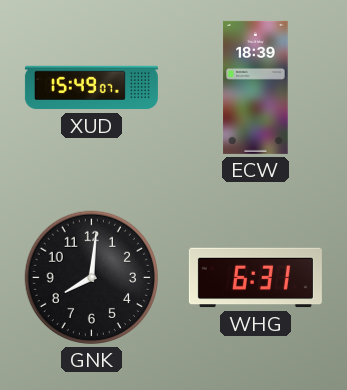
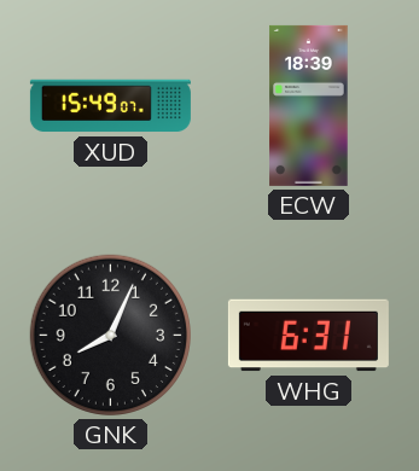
GNK: 8:01 -> 8:04 (110, 335)
